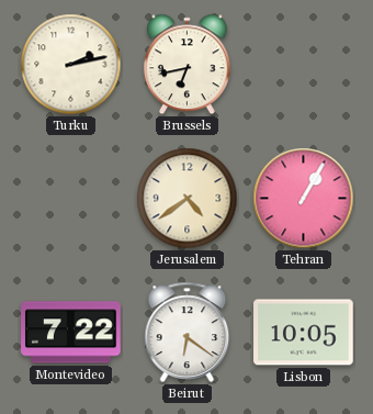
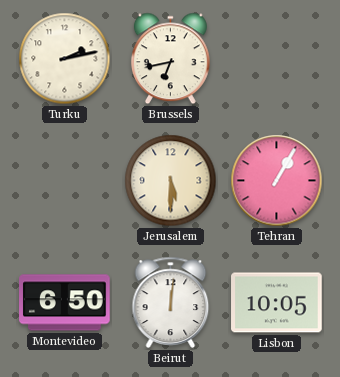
Jerusalem: 4:39 -> 5:30 (171, 181)
Montevideo: 7:22 -> 6:50 (65, 303)
Beirut: 6:21 -> 12:01 (171, 302)
